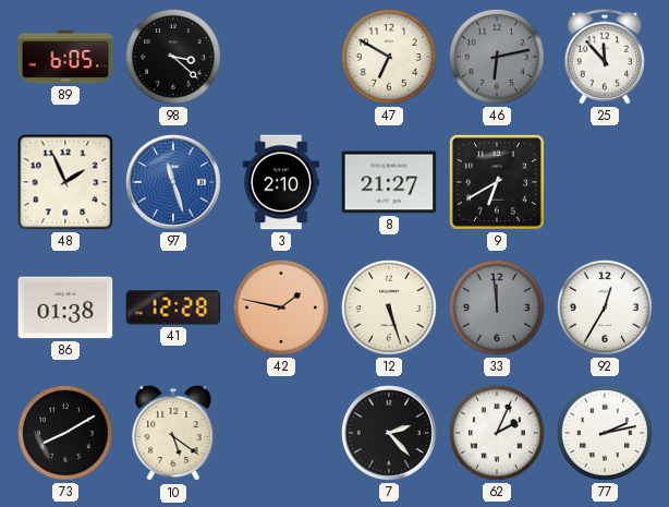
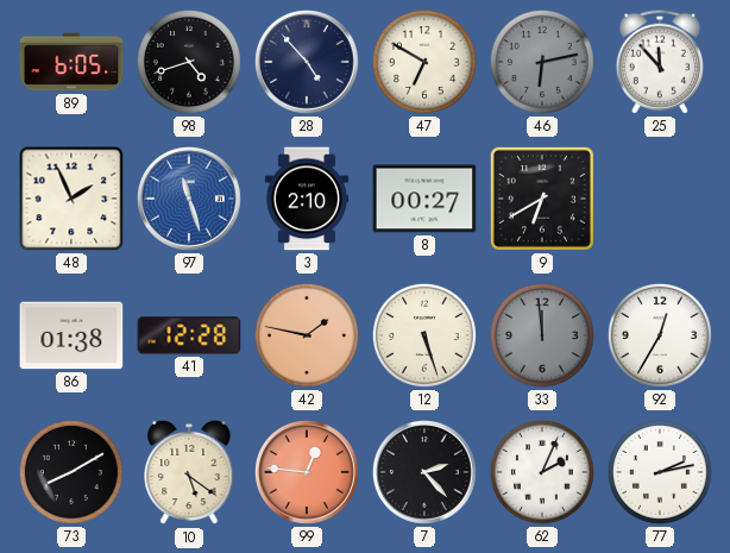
98: 3:22 -> 4:42 (189, 62)
28: none -> 4:53 (307, 62)
8: 21:27 -> 00:27 (424, 199)
99: none -> 12:46 (307, 472)
